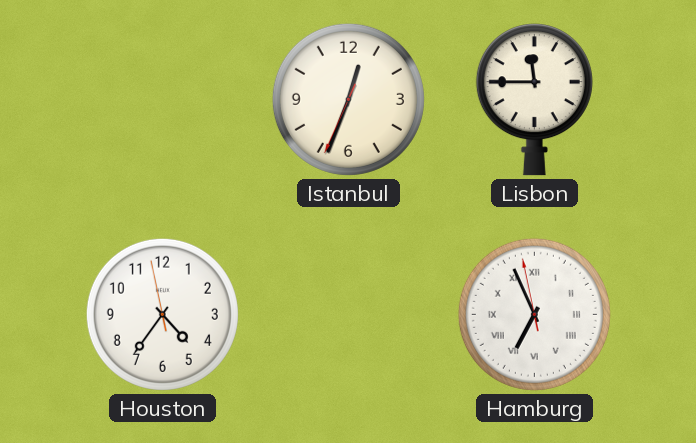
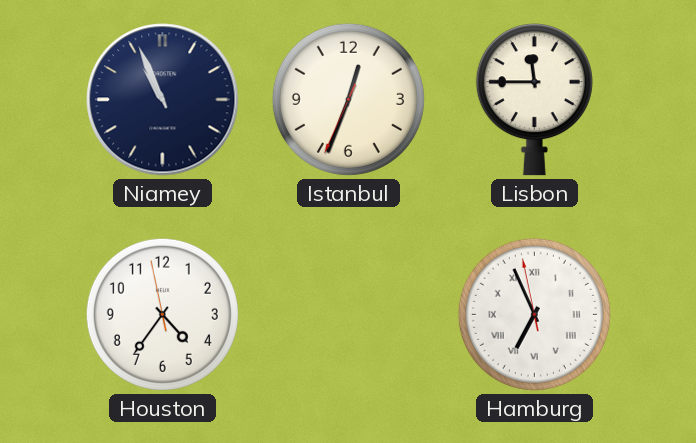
Niamey: none -> 10:56 (163, 100)
